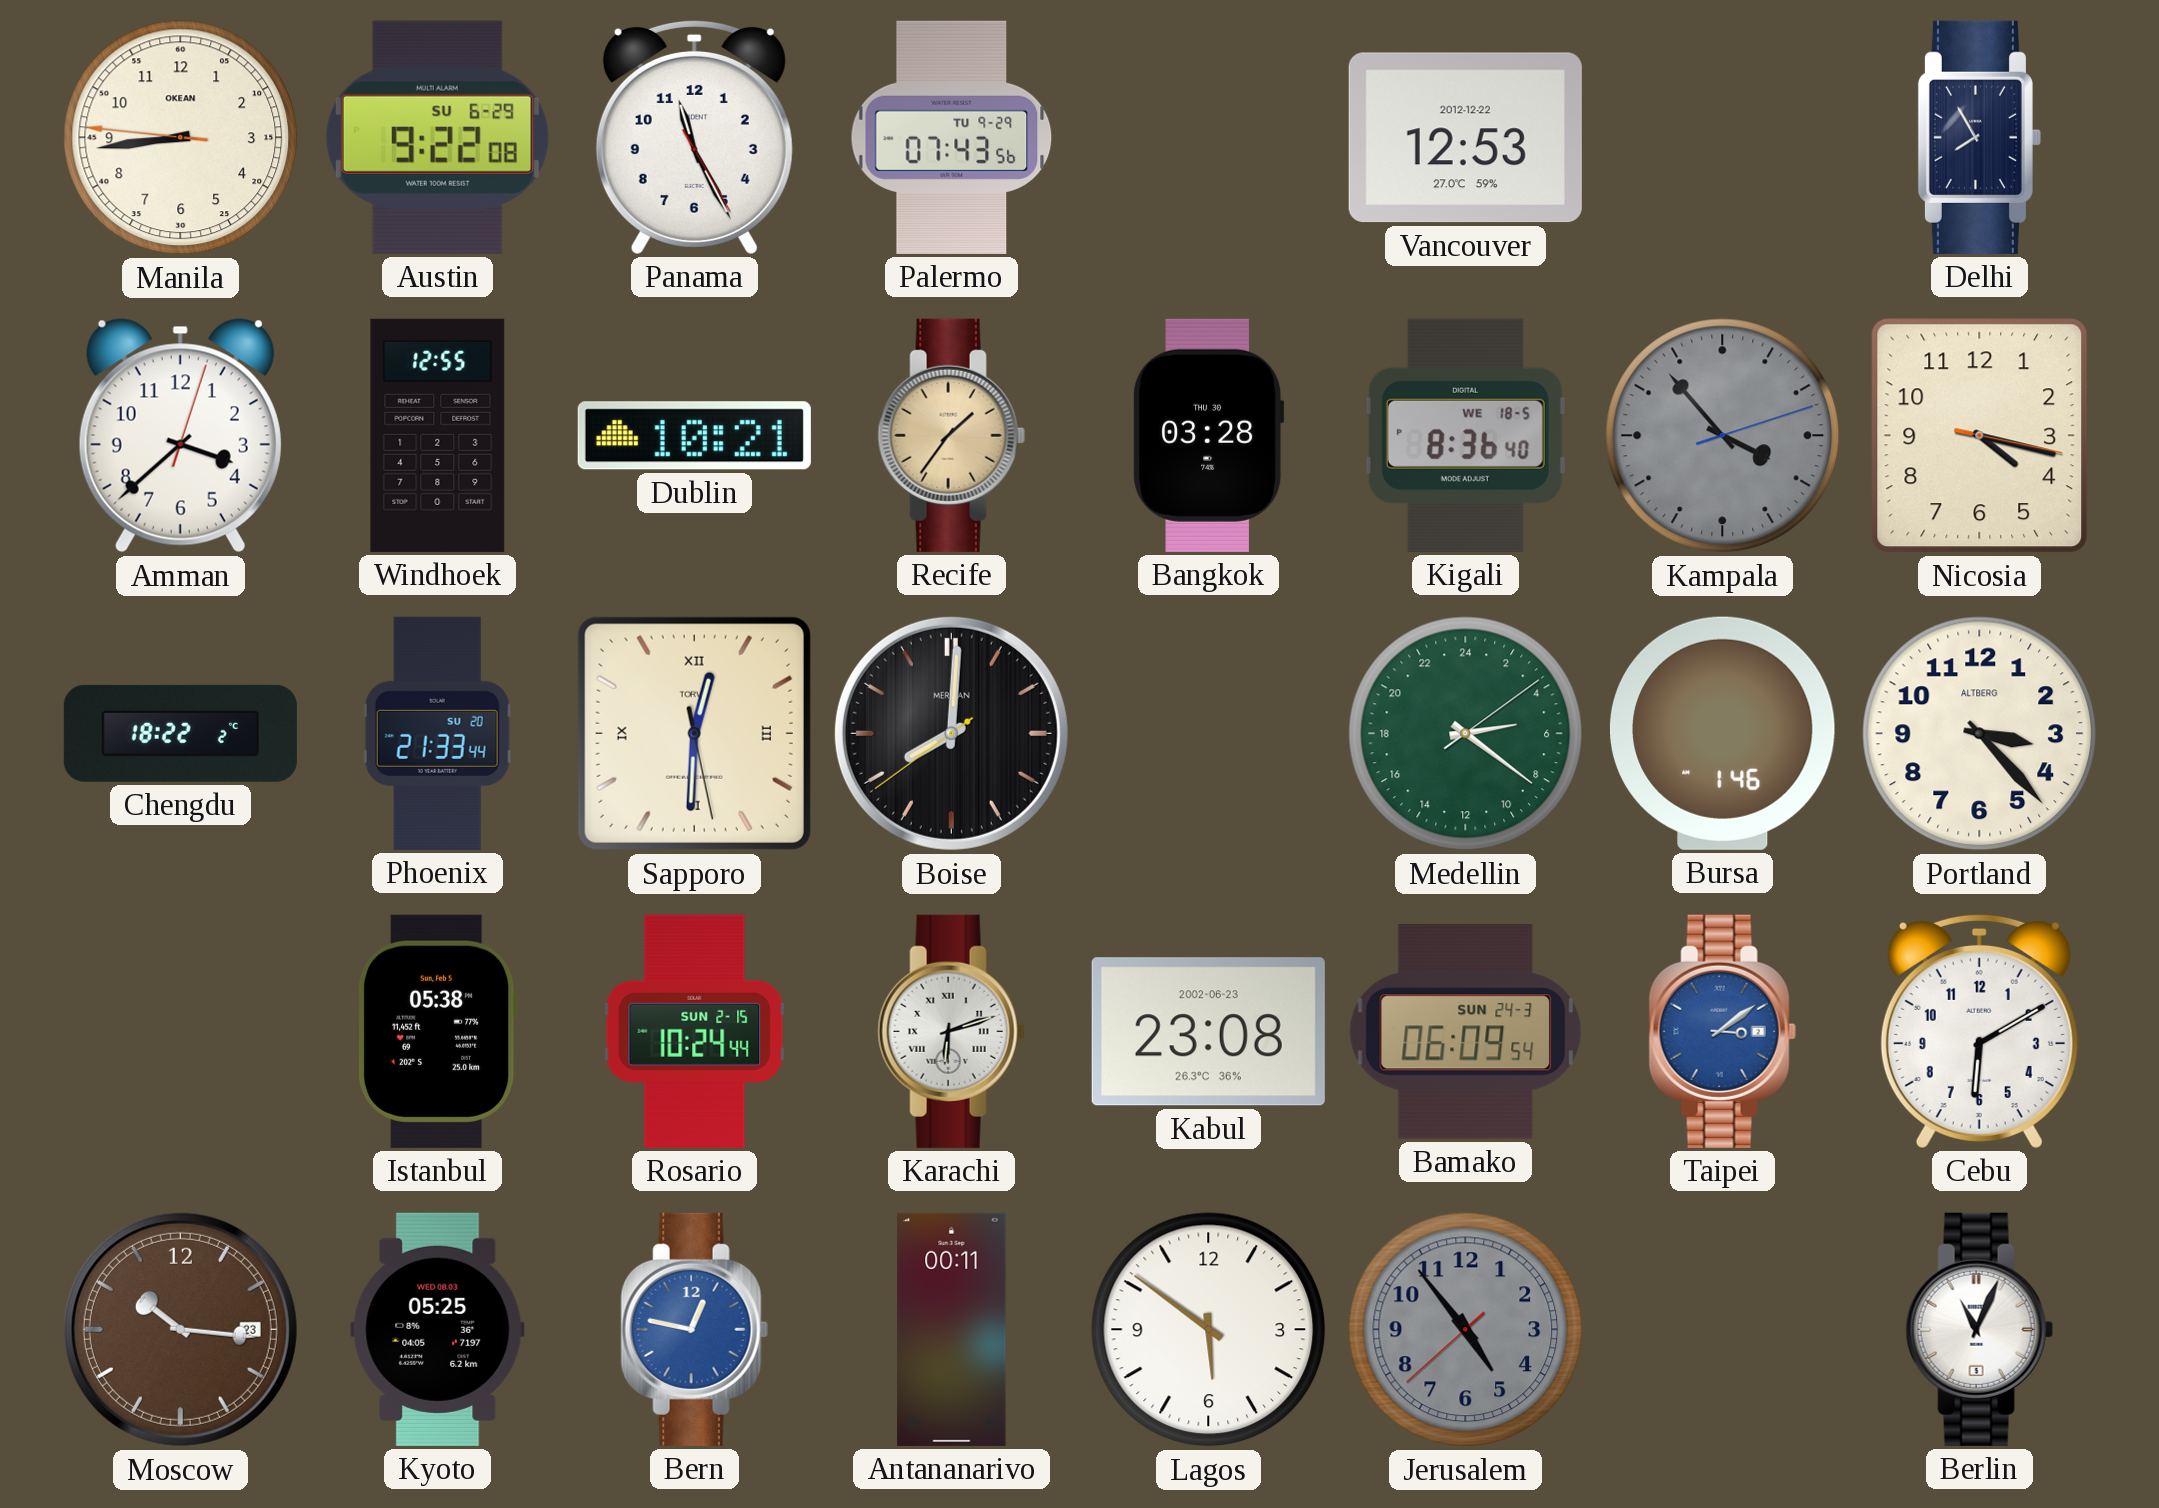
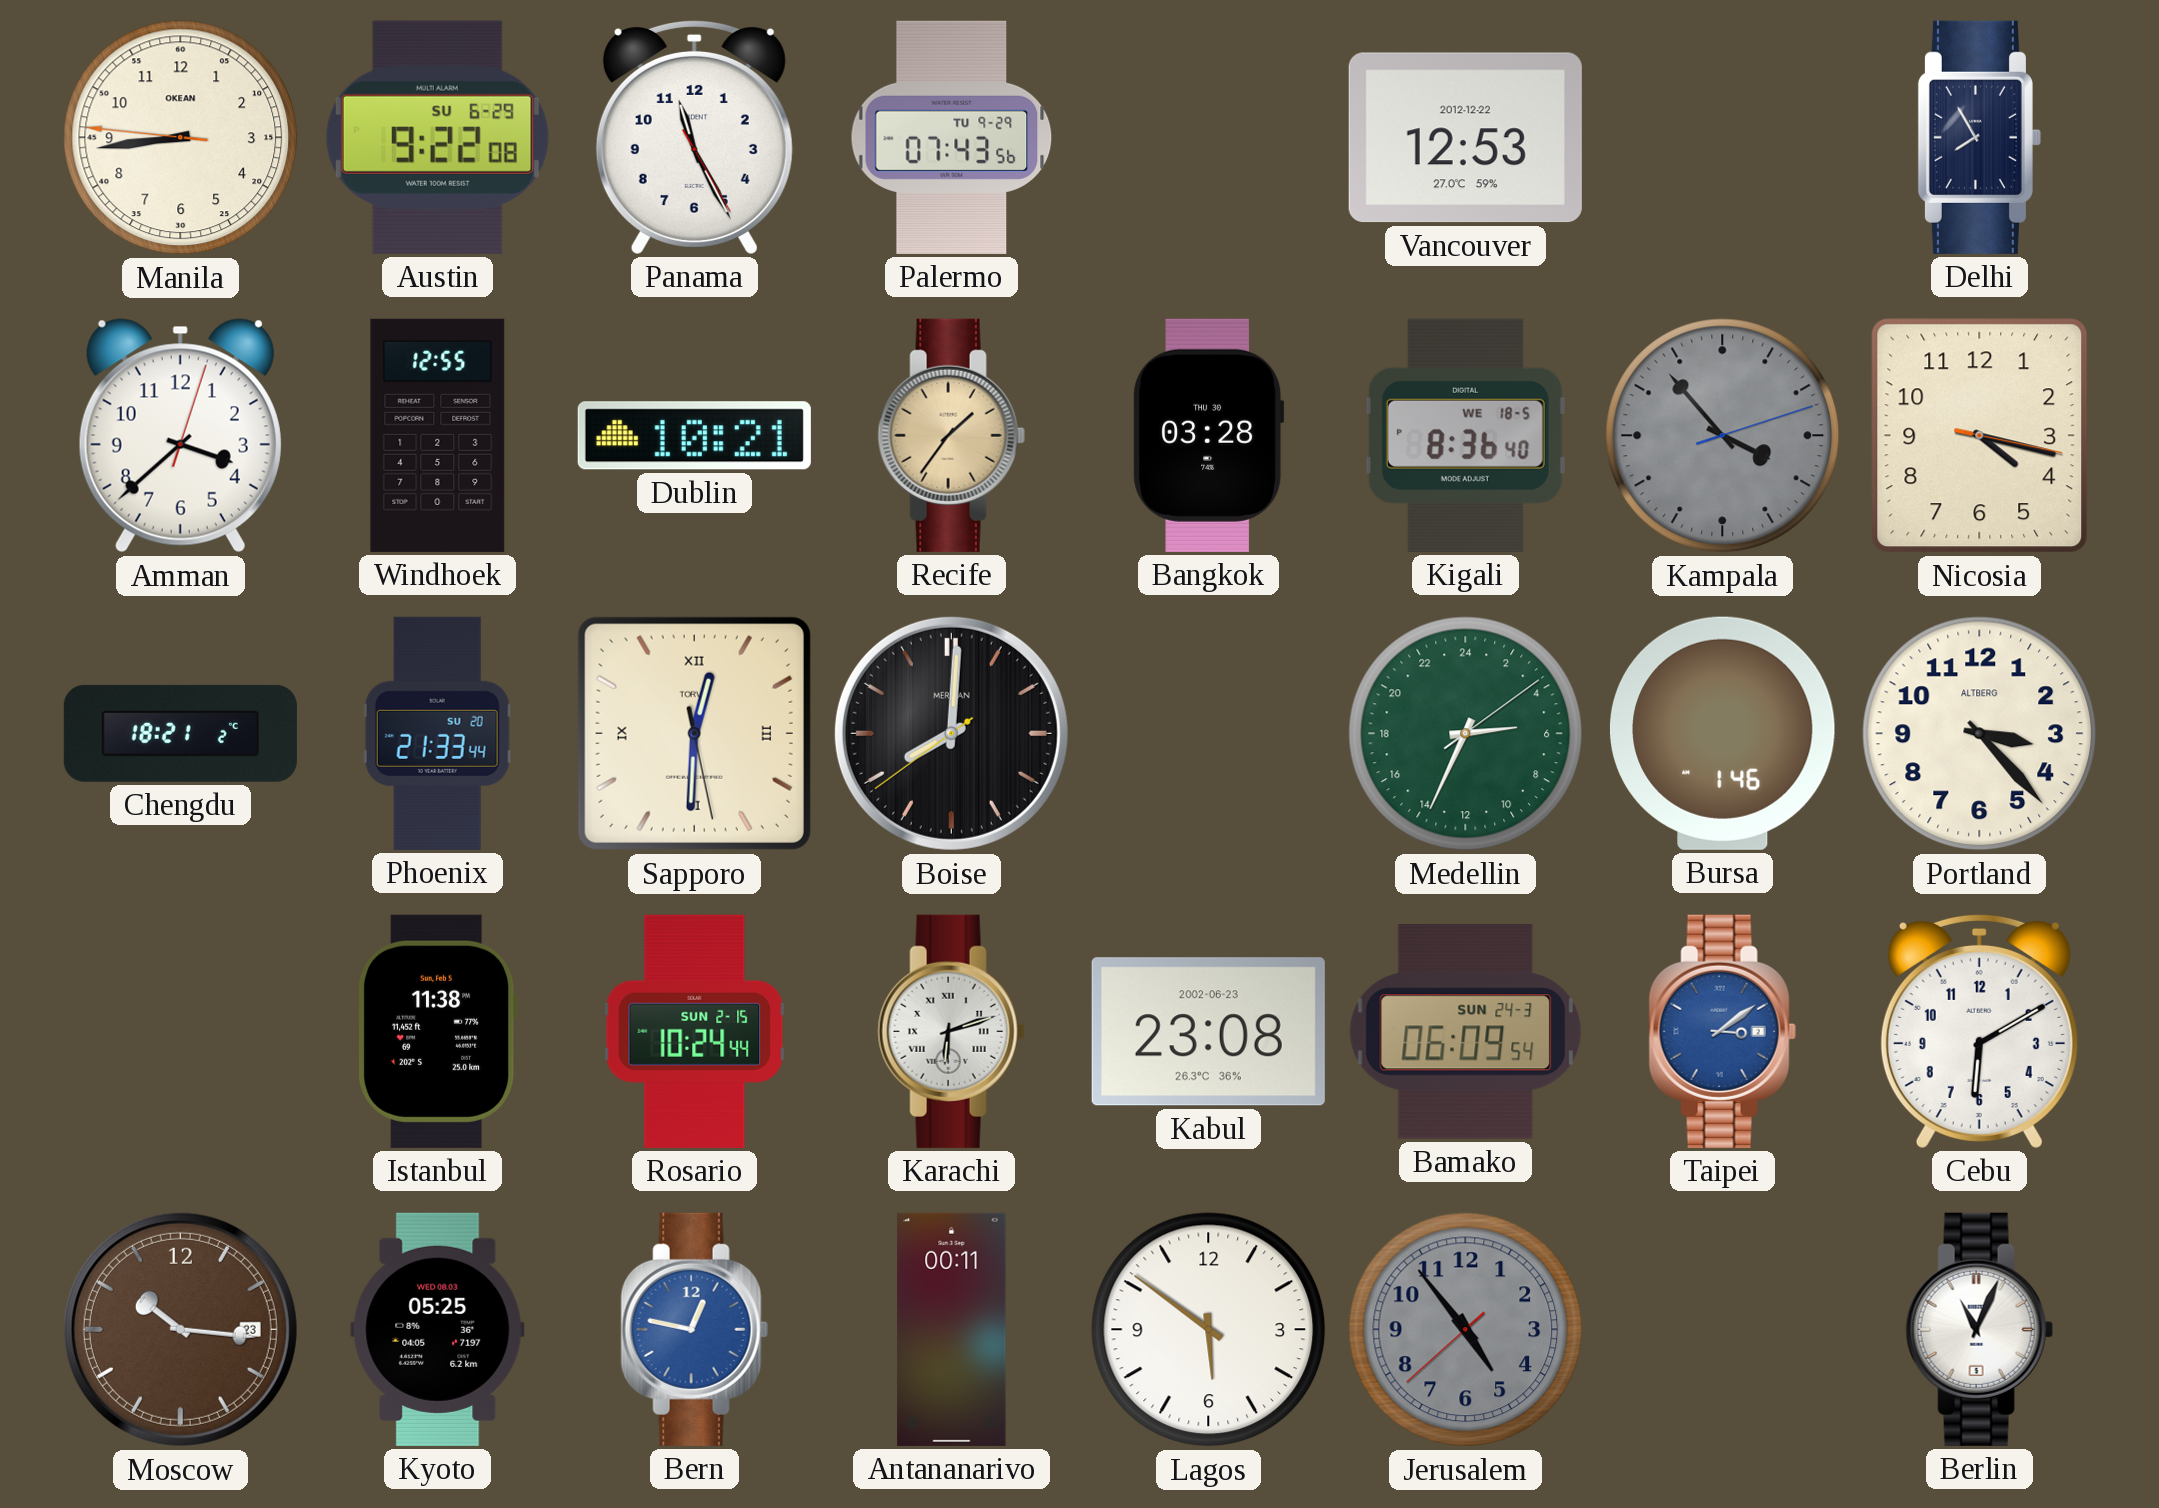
Chengdu: 18:22 -> 18:21 (180, 733)
Medellin: 5:21 -> 5:34 (1466, 734)
Istanbul: 05:38 -> 11:38 (437, 1031)
